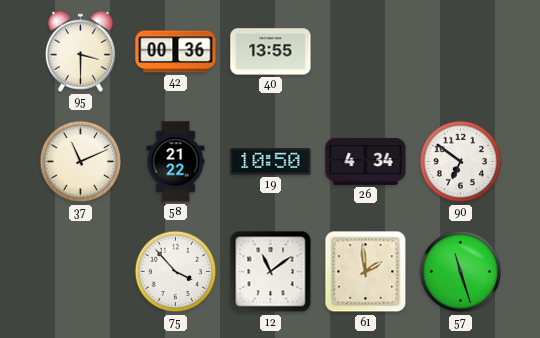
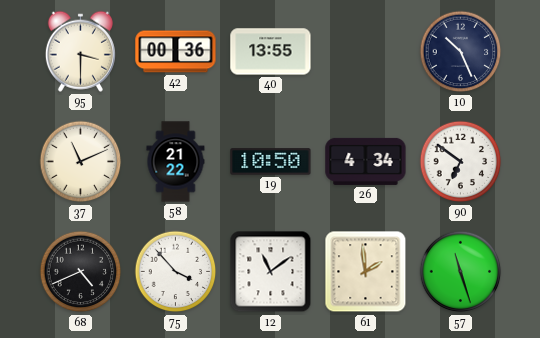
10: none -> 10:26 (461, 52)
68: none -> 4:41 (81, 272)
